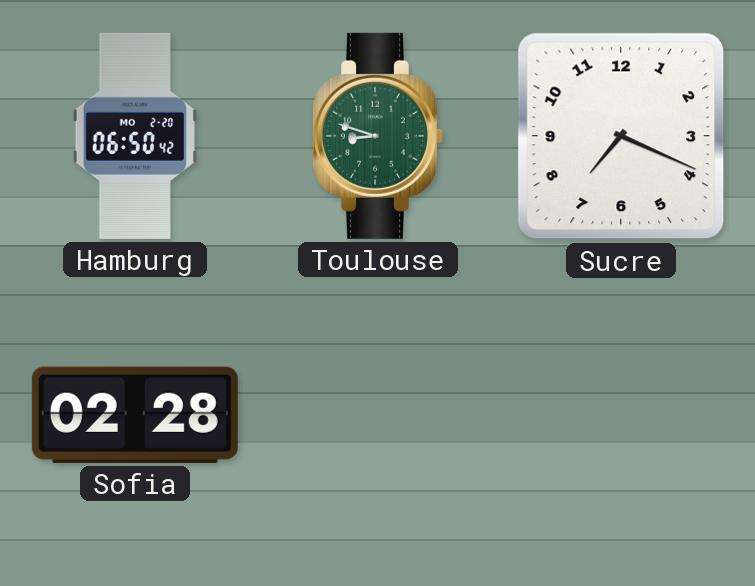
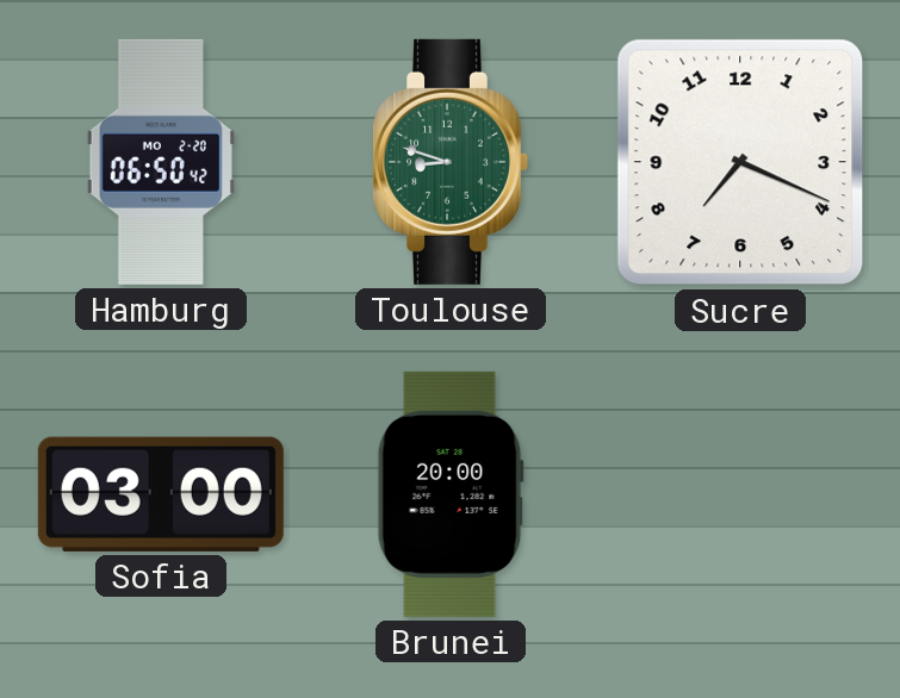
Sofia: 02:28 -> 03:00 (161, 494)
Brunei: none -> 20:00 (451, 494)
